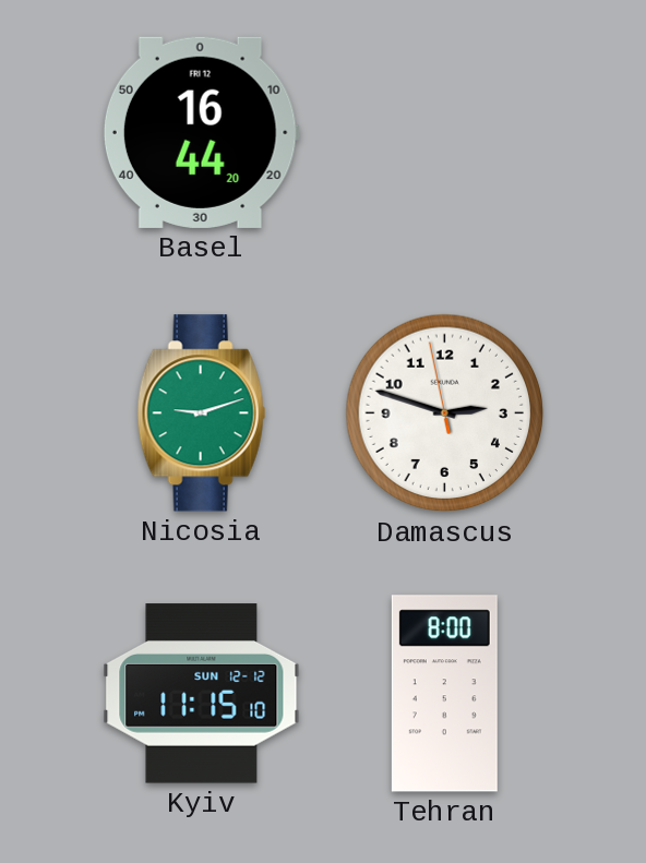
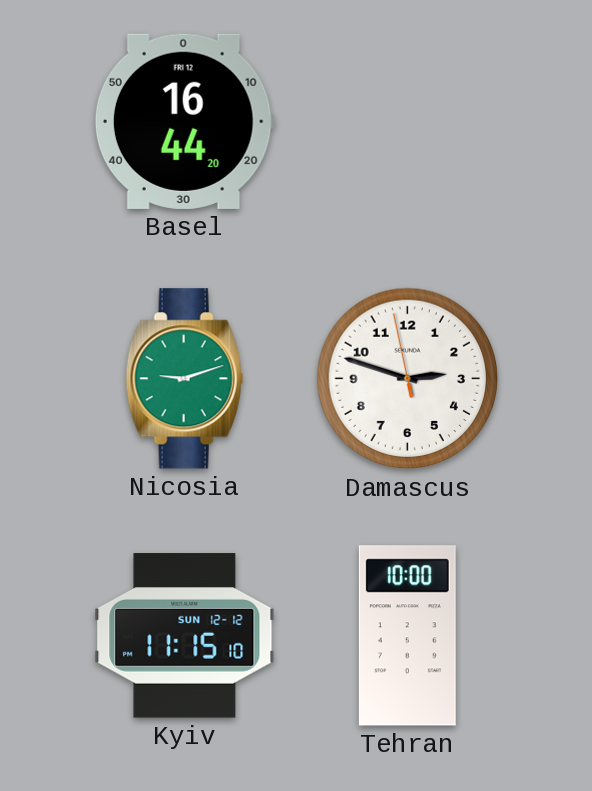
Tehran: 8:00 -> 10:00 (407, 636)
